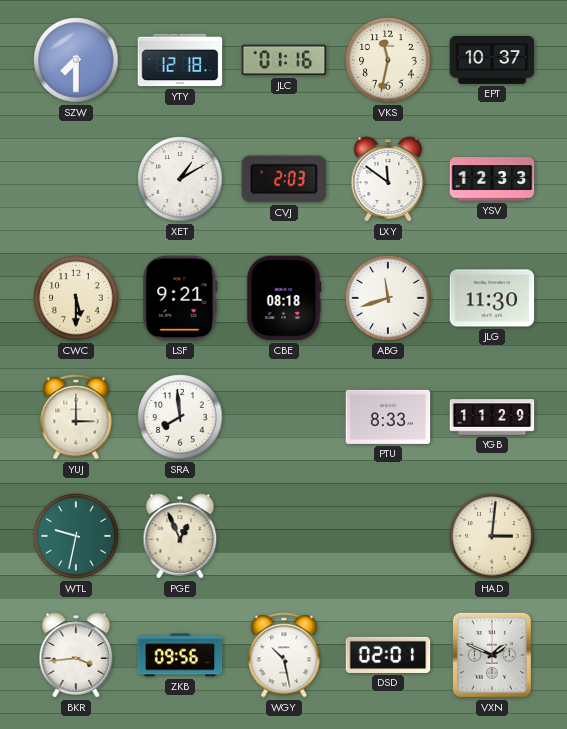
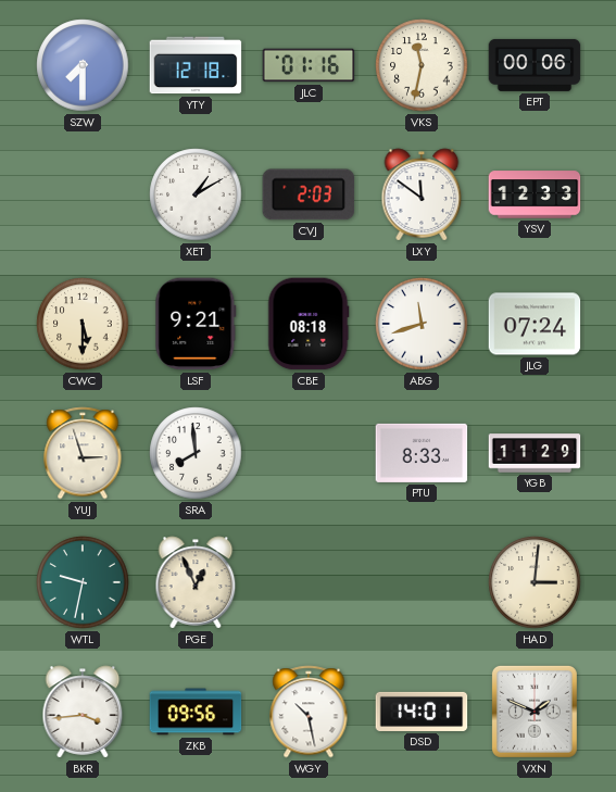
EPT: 10:37 -> 00:06 (535, 65)
JLG: 11:30 -> 07:24 (535, 324)
YUJ: 3:00 -> 2:57 (83, 453)
DSD: 02:01 -> 14:01 (422, 712)
